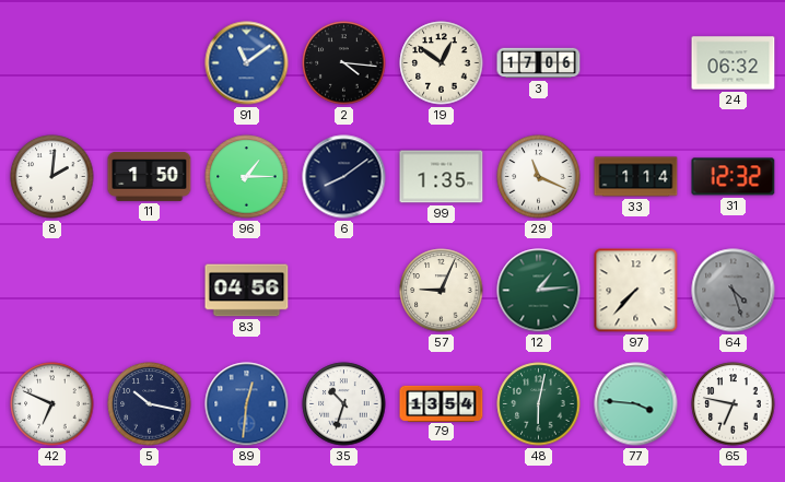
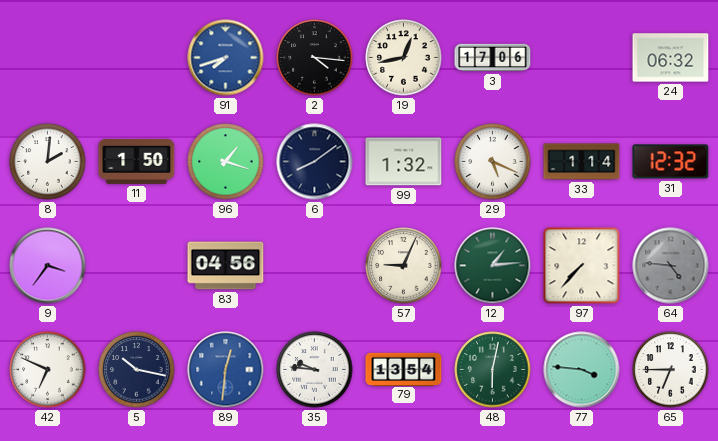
91: 11:09 -> 7:42 (226, 58)
19: 12:51 -> 12:43 (404, 58)
96: 1:15 -> 1:18 (226, 162)
99: 1:35 -> 1:32 (404, 162)
29: 11:19 -> 5:19 (493, 162)
9: none -> 3:36 (48, 266)
64: 4:27 -> 4:46 (671, 266)
35: 10:33 -> 9:46 (315, 370)
65: 6:47 -> 6:45 (671, 370)
